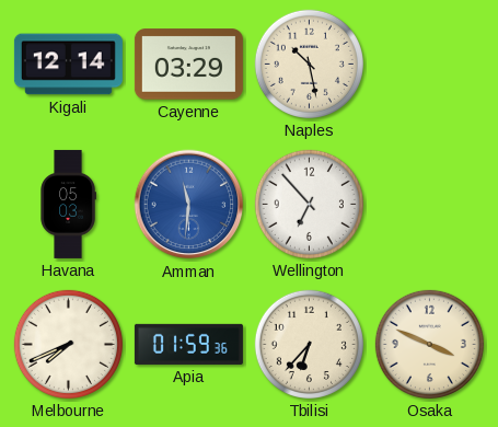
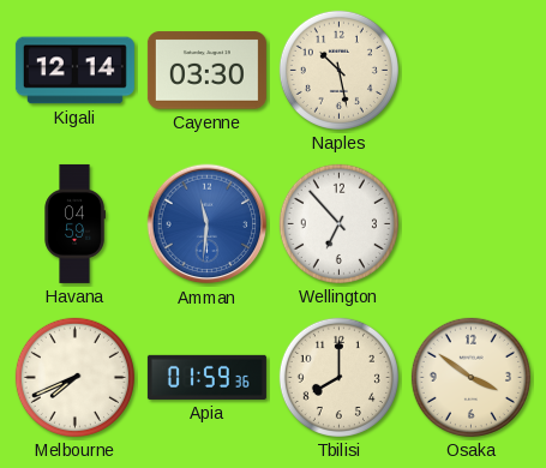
Cayenne: 03:29 -> 03:30 (206, 71)
Havana: 05:03 -> 04:59 (74, 223)
Tbilisi: 6:37 -> 8:00 (338, 377)
Osaka: 3:49 -> 3:51 (470, 377)
